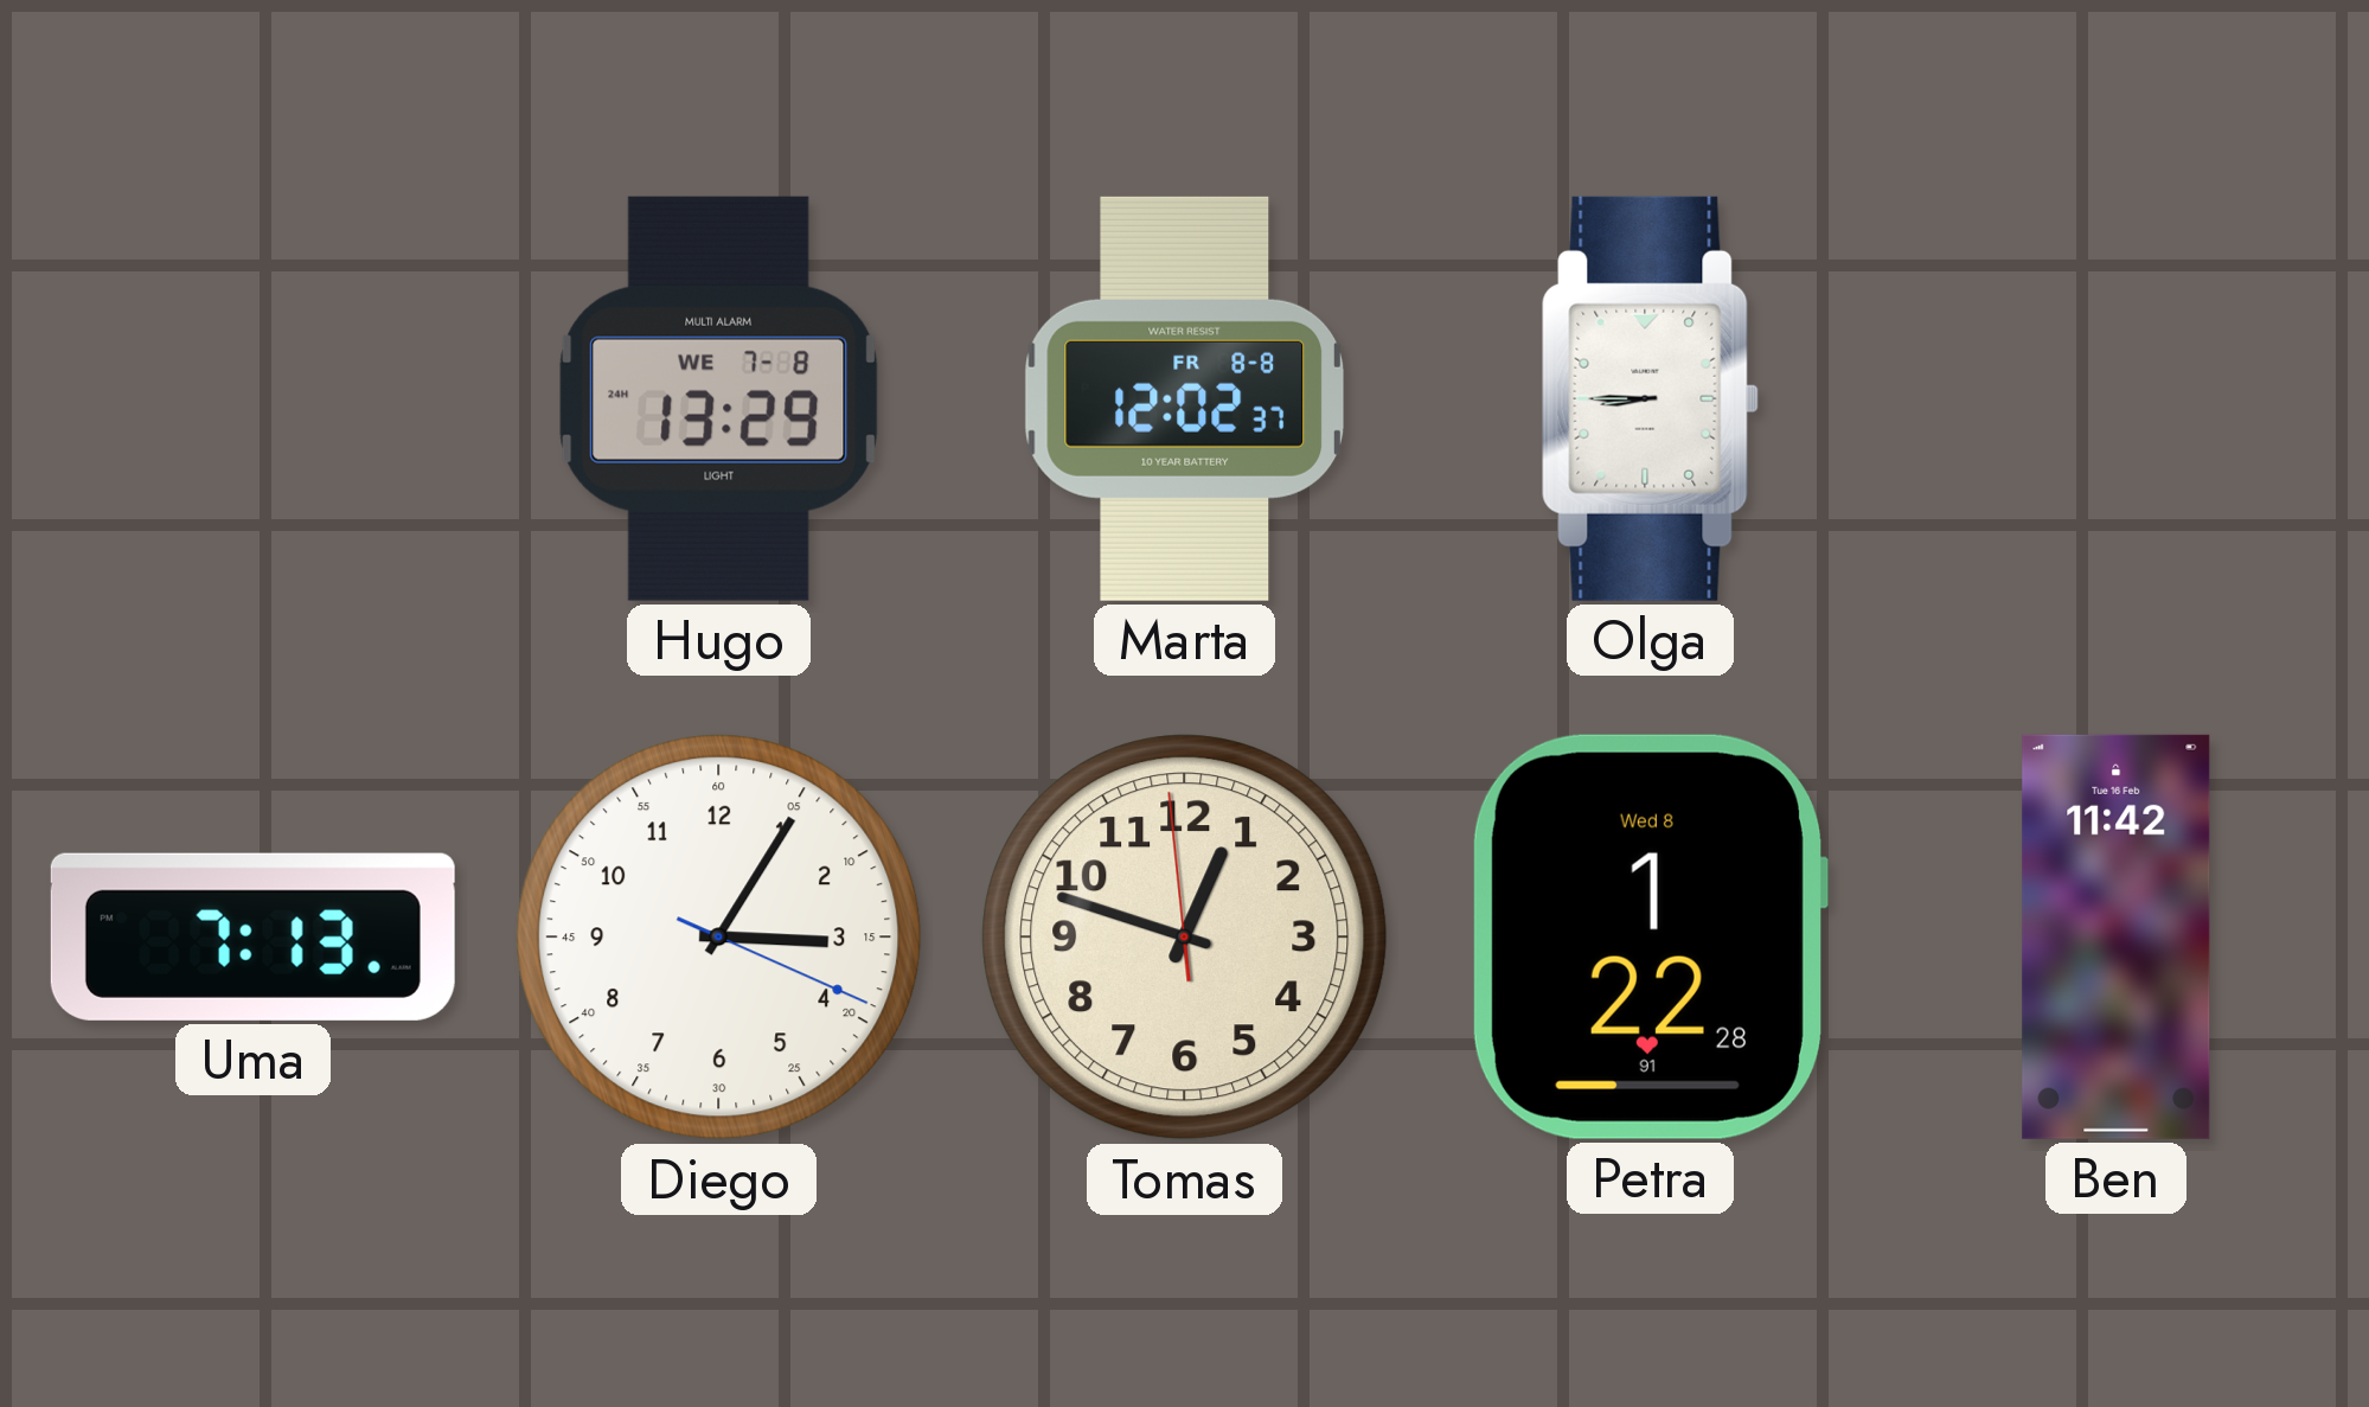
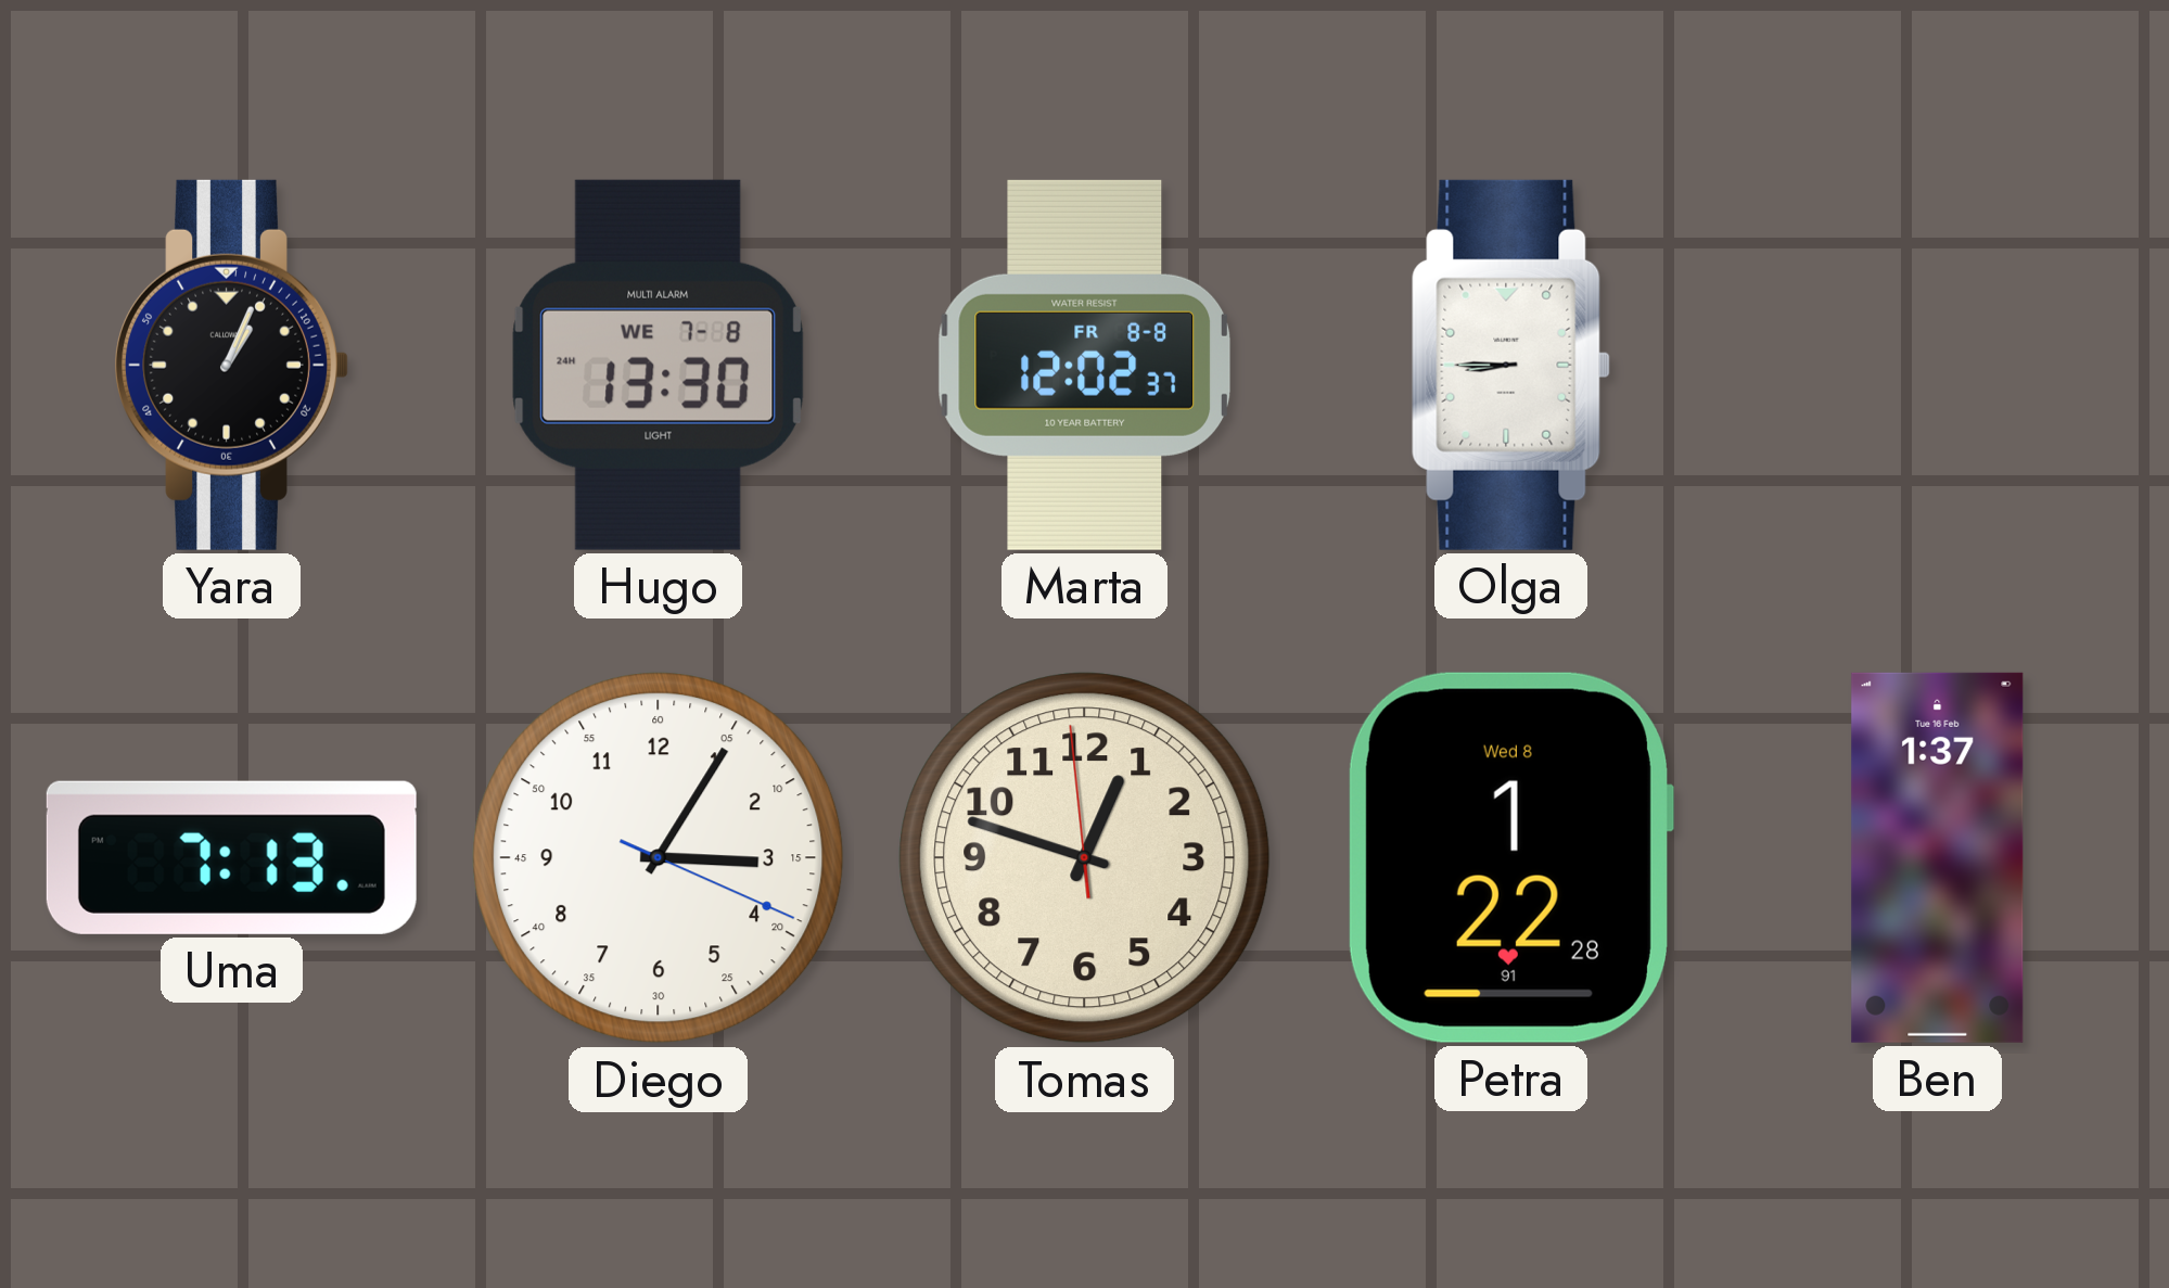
Yara: none -> 1:04 (231, 365)
Hugo: 13:29 -> 13:30 (659, 365)
Ben: 11:42 -> 1:37 (1938, 857)
